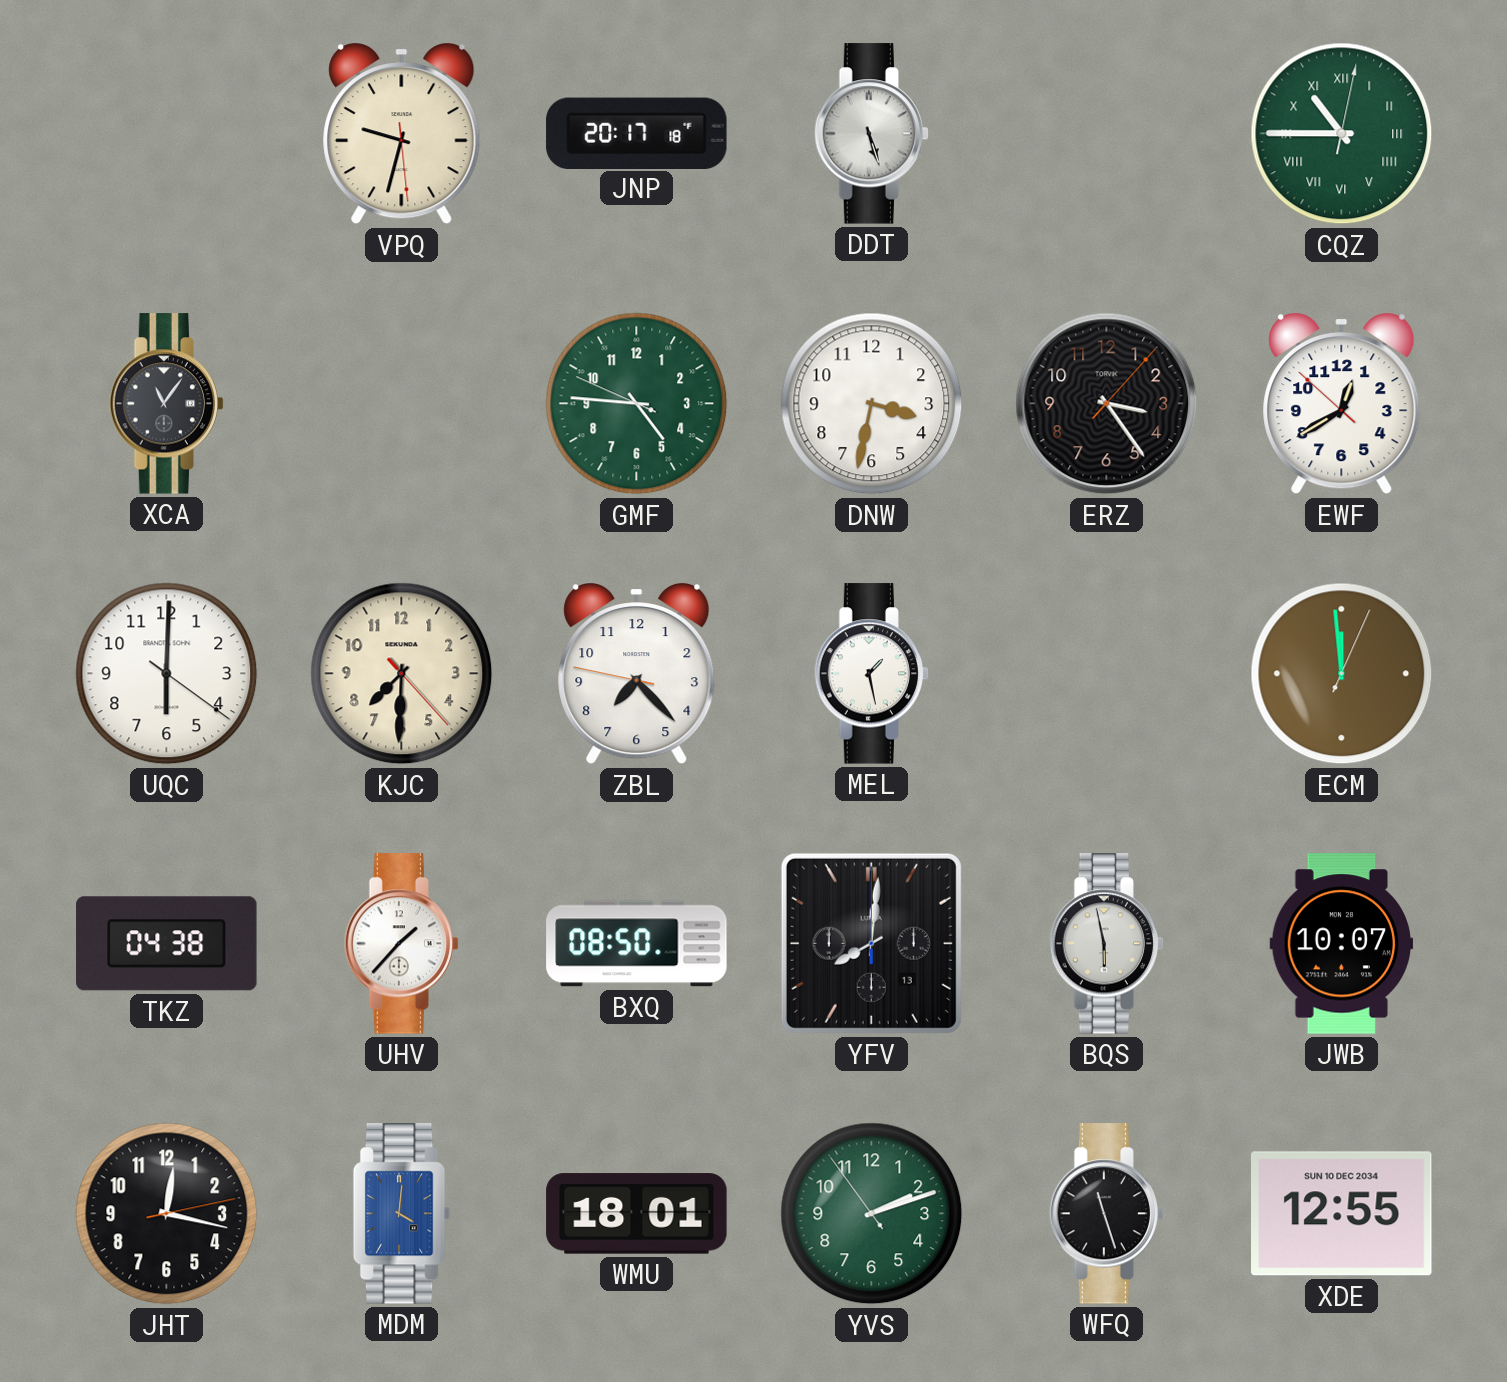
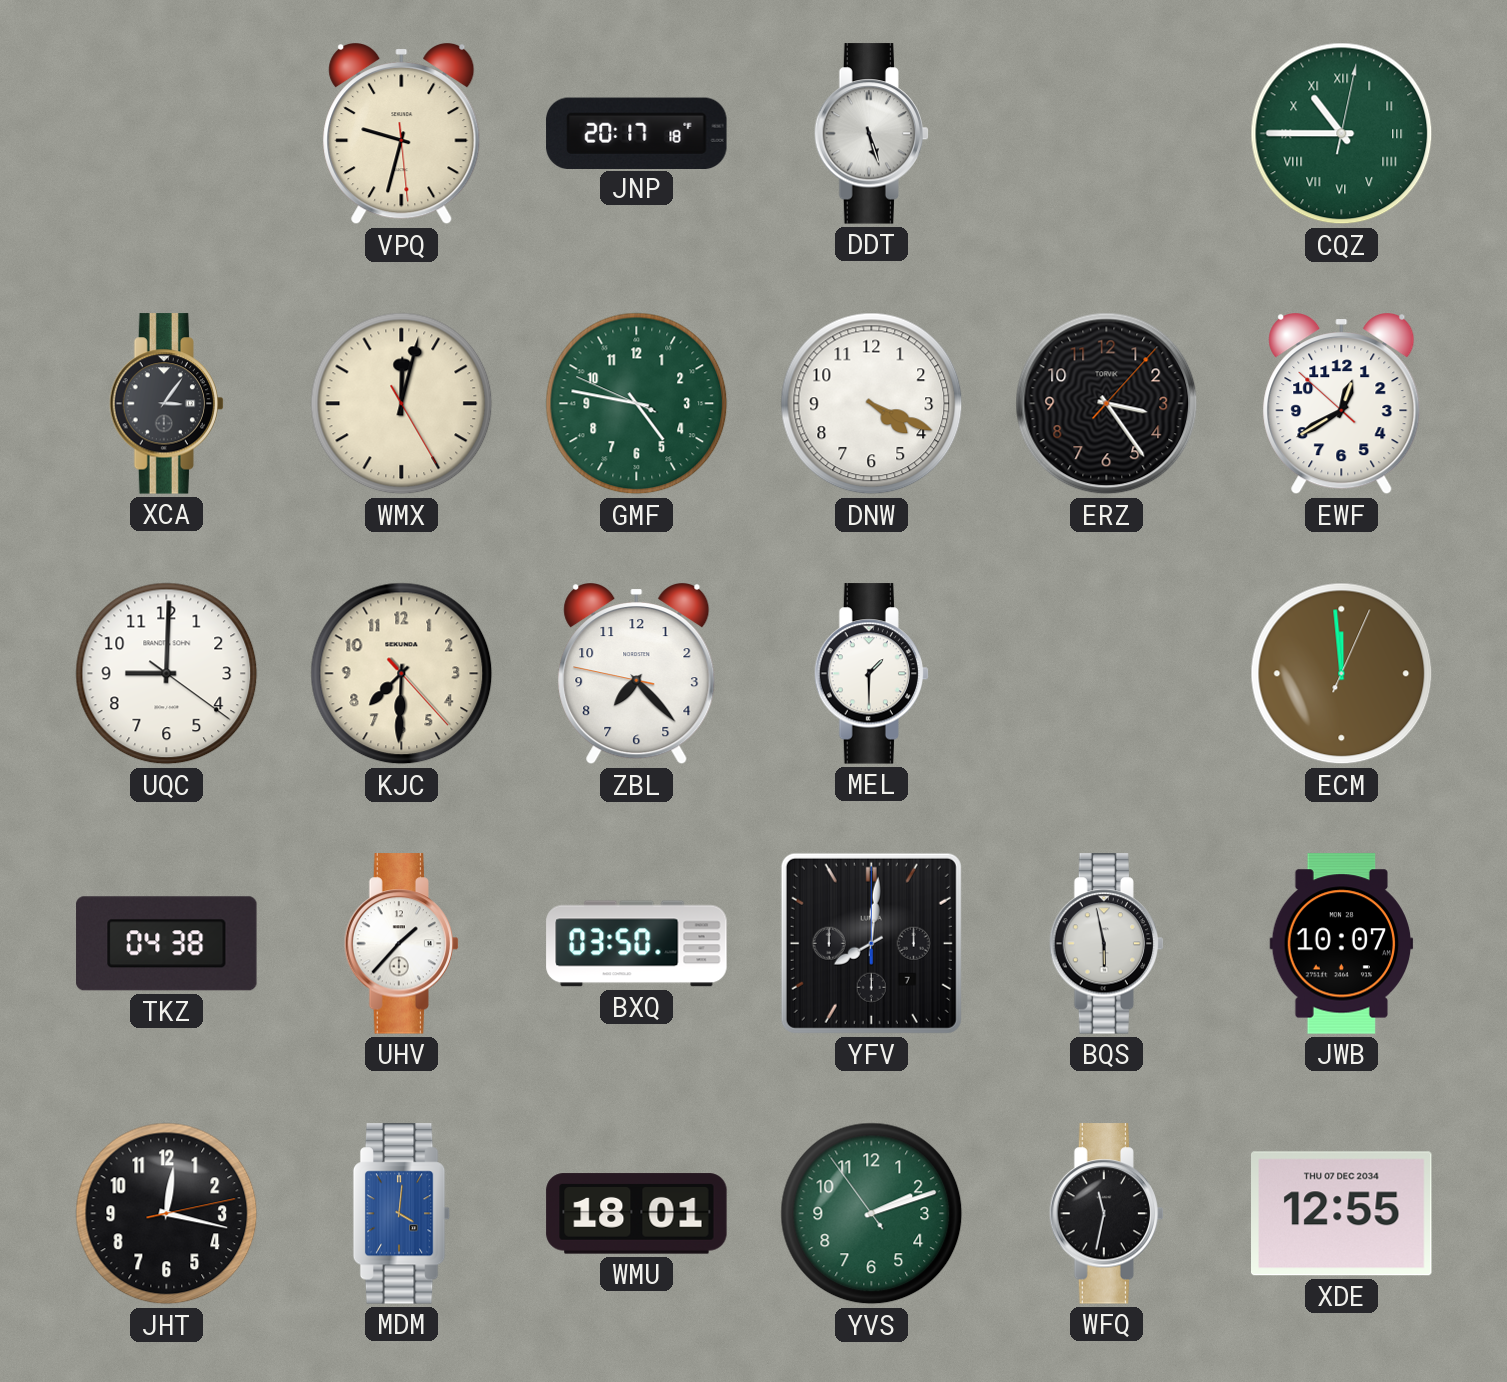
XCA: 11:06 -> 3:06 (167, 404)
WMX: none -> 12:02 (402, 404)
GMF: 4:45 -> 4:46 (637, 404)
DNW: 3:32 -> 4:19 (872, 404)
UQC: 6:00 -> 9:00 (167, 674)
MEL: 1:28 -> 1:30 (872, 674)
BXQ: 08:50 -> 03:50 (637, 944)
YFV date: 13 -> 7 (871, 943)
WFQ: 11:27 -> 11:32 (1107, 1214)
XDE date: SUN 10 DEC 2034 -> THU 07 DEC 2034 (1342, 1214)
